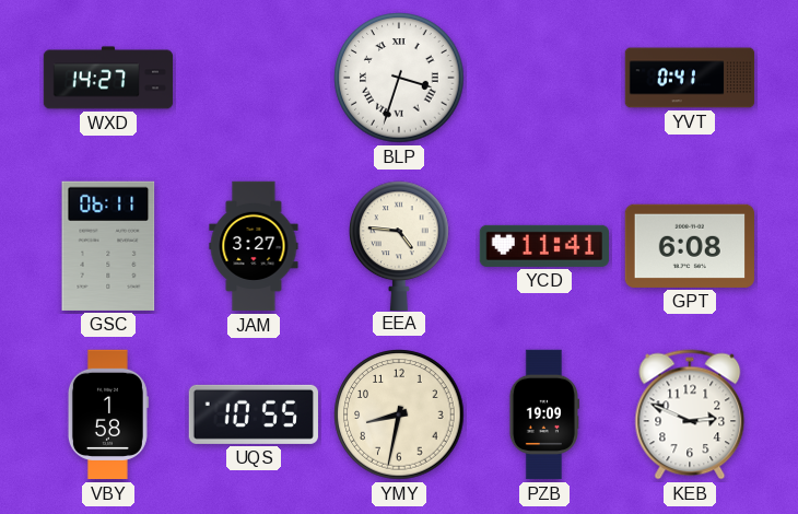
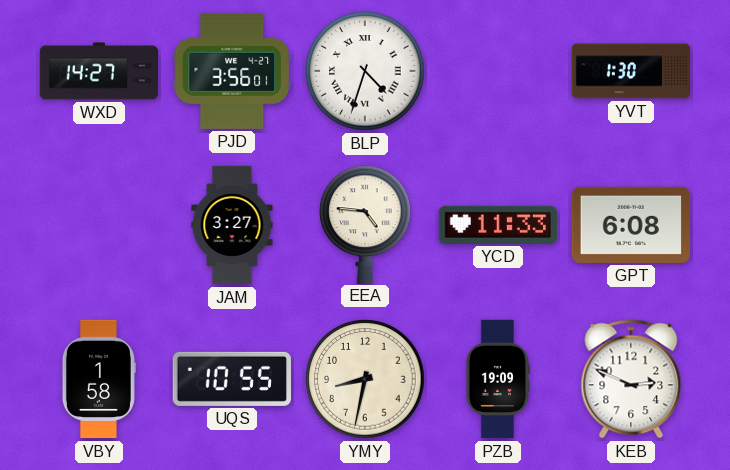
PJD: none -> 3:56 (232, 71)
BLP: 3:33 -> 4:33 (365, 71)
YVT: 0:41 -> 1:30 (631, 71)
GSC: 06:11 -> none (108, 246)
YCD: 11:41 -> 11:33 (497, 225)
